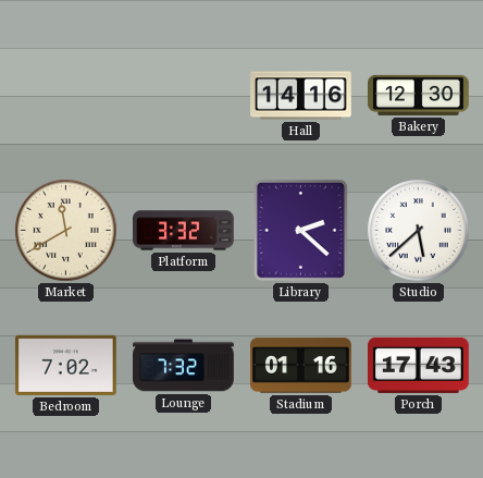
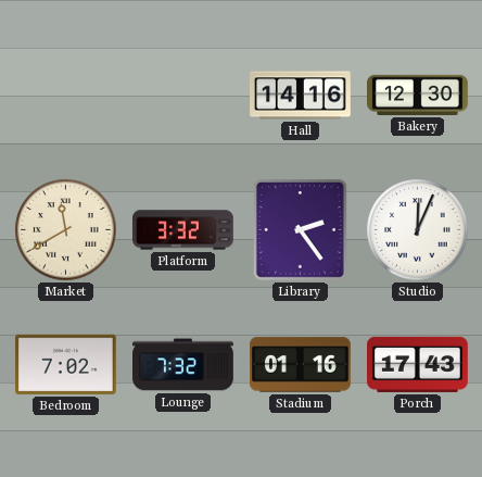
Library: 2:22 -> 2:24 (300, 229)
Studio: 5:38 -> 12:04 (418, 230)
